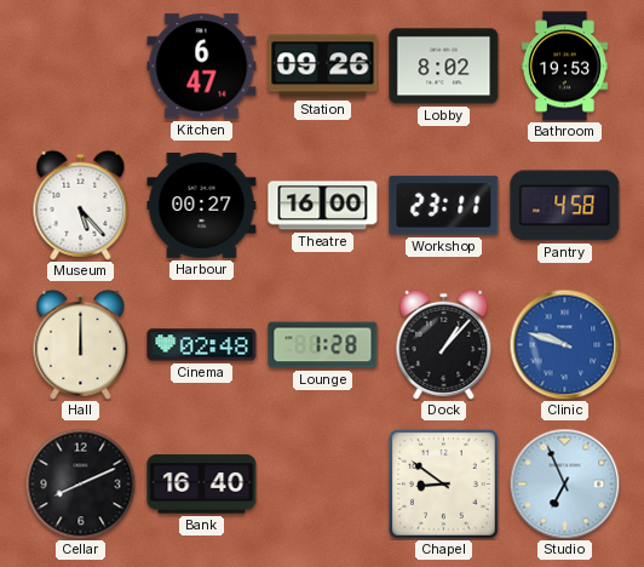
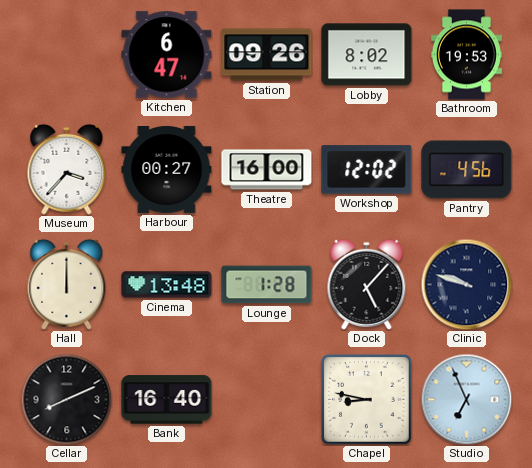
Museum: 5:23 -> 3:37 (67, 169)
Workshop: 23:11 -> 12:02 (367, 170)
Pantry: 4:58 -> 4:56 (467, 170)
Cinema: 02:48 -> 13:48 (167, 285)
Dock: 1:07 -> 5:07 (367, 284)
Clinic dial: blue -> navy (466, 284)
Chapel: 8:51 -> 8:47 (367, 400)
